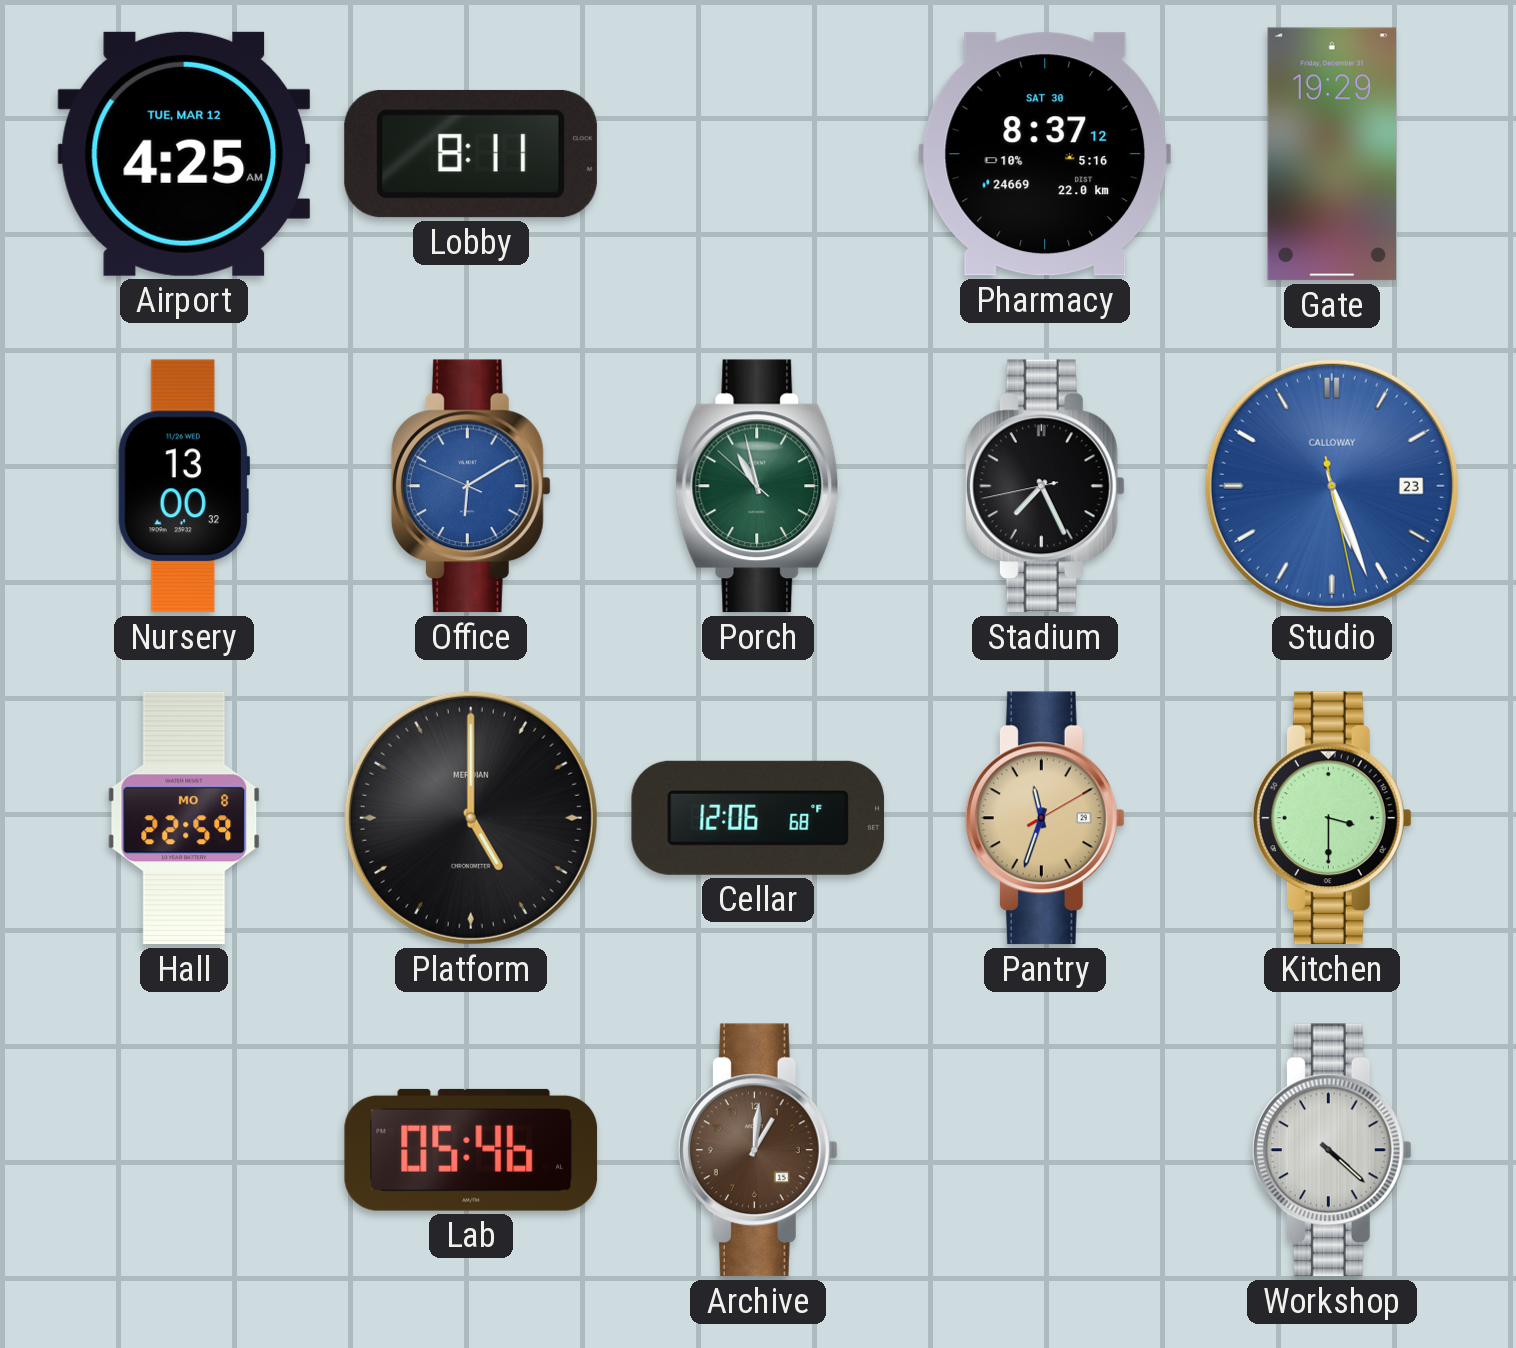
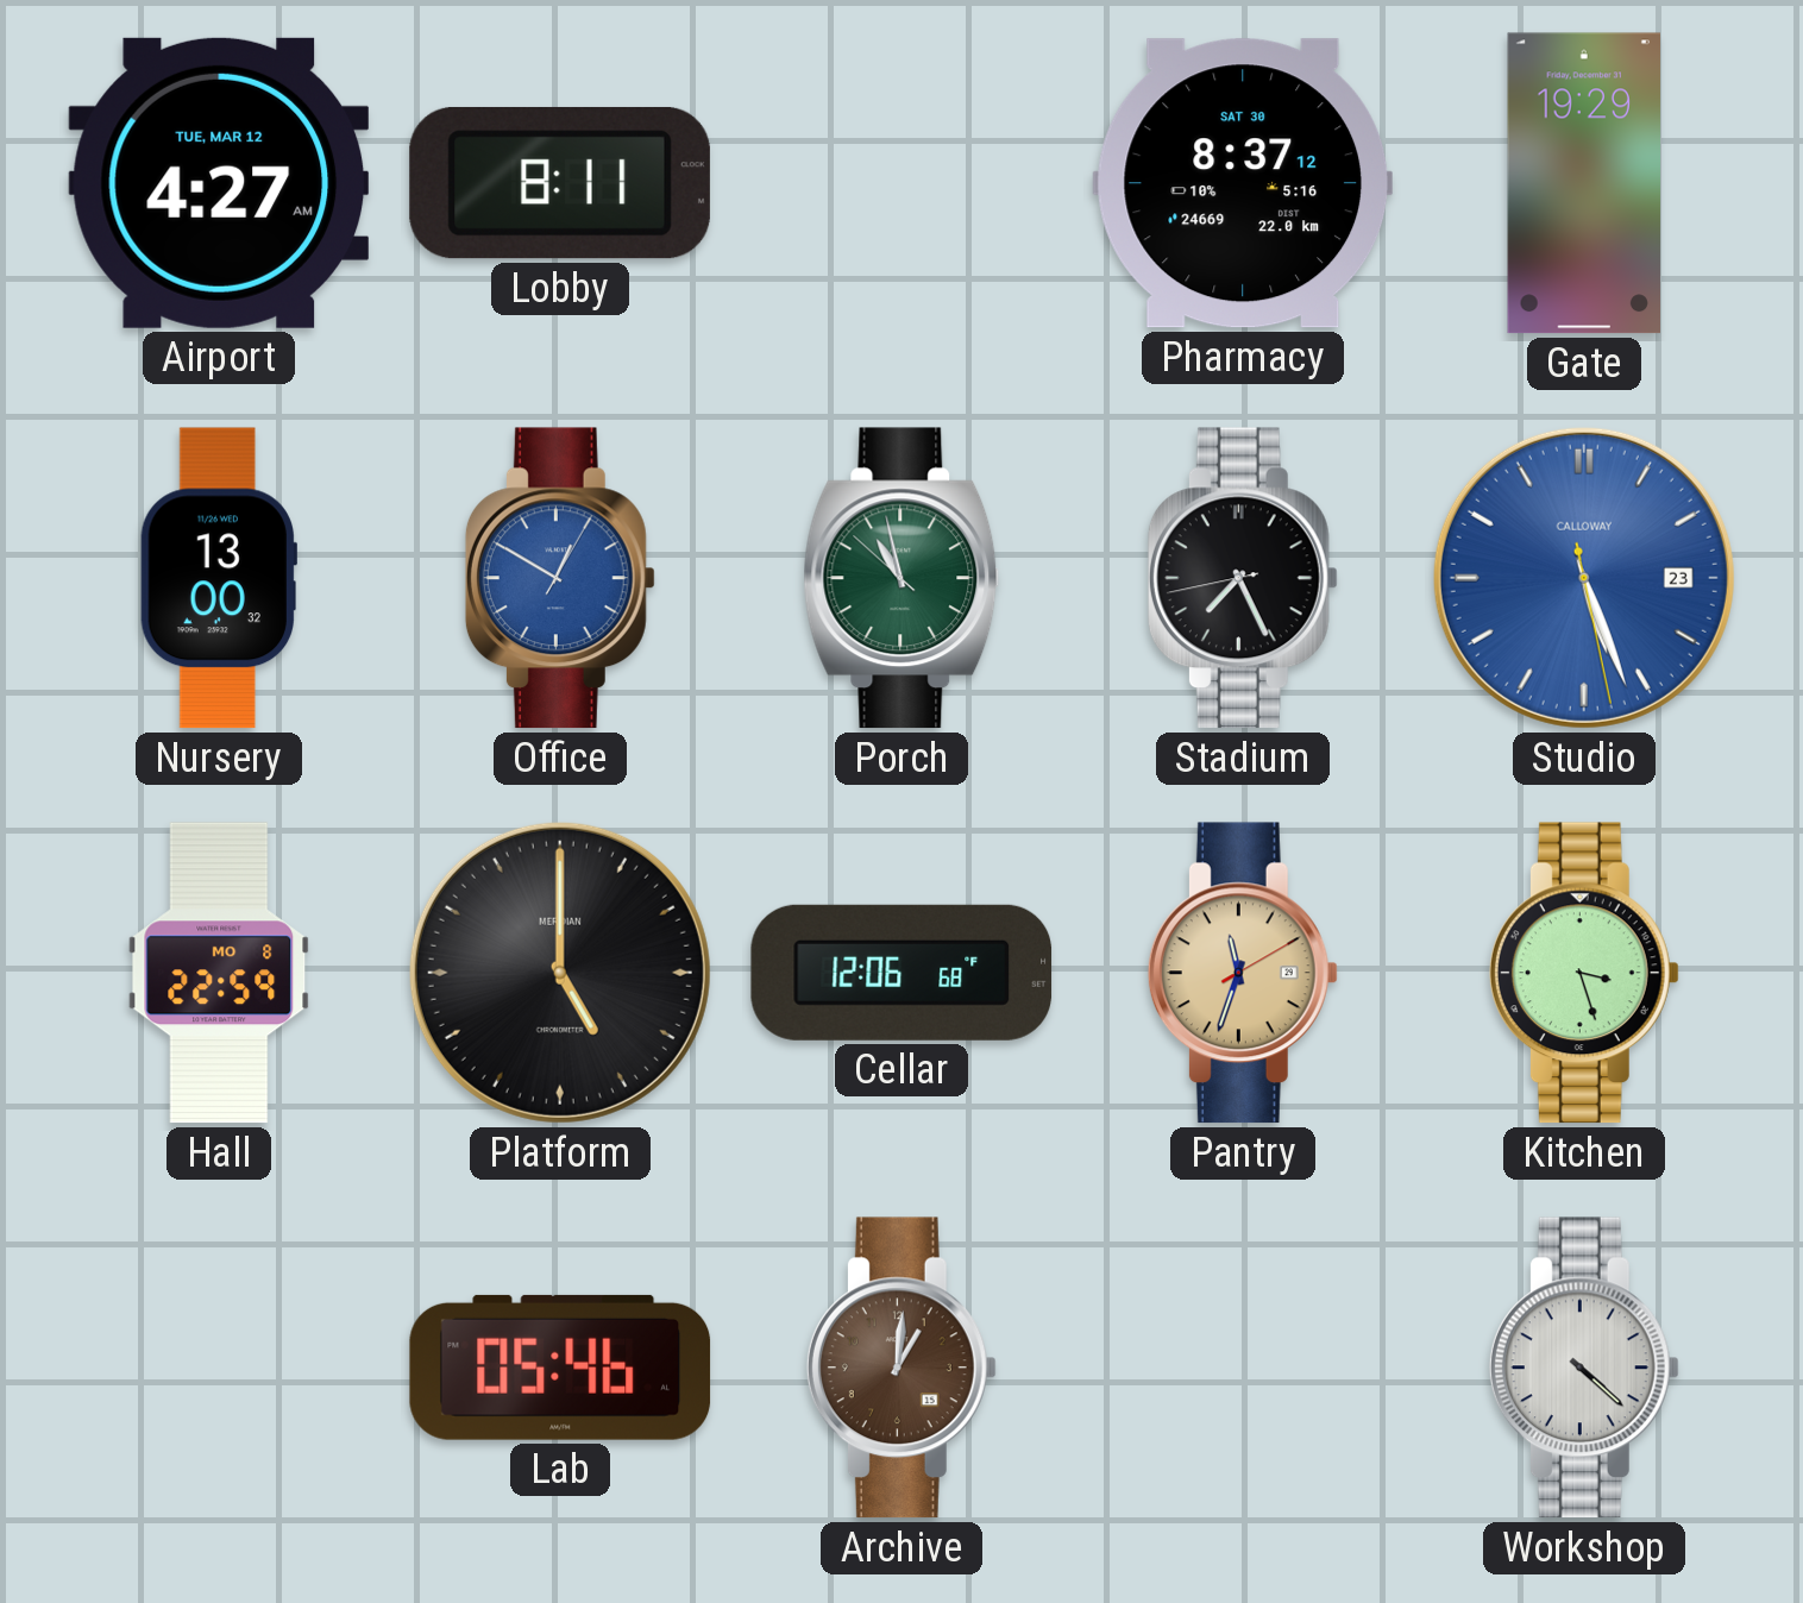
Airport: 4:25 -> 4:27 (219, 183)
Office: 6:09 -> 12:50 (560, 578)
Kitchen: 3:30 -> 3:27 (1584, 973)
